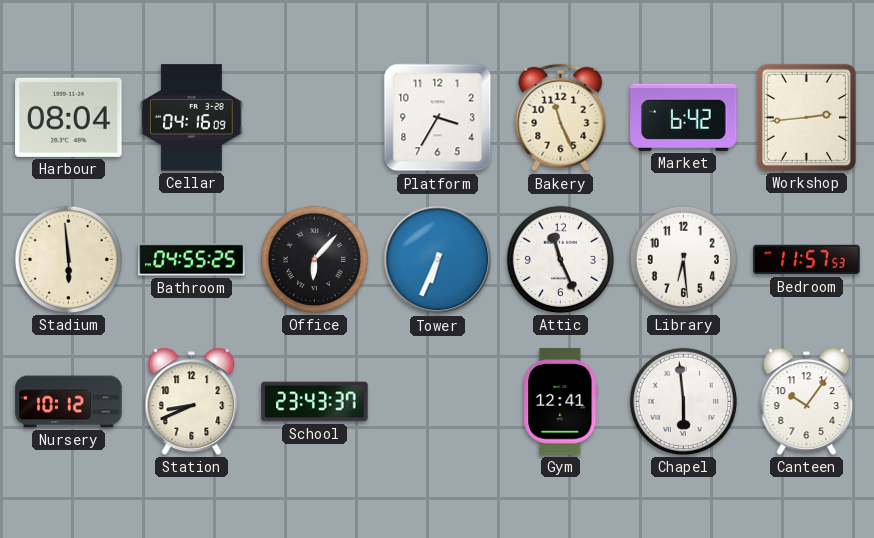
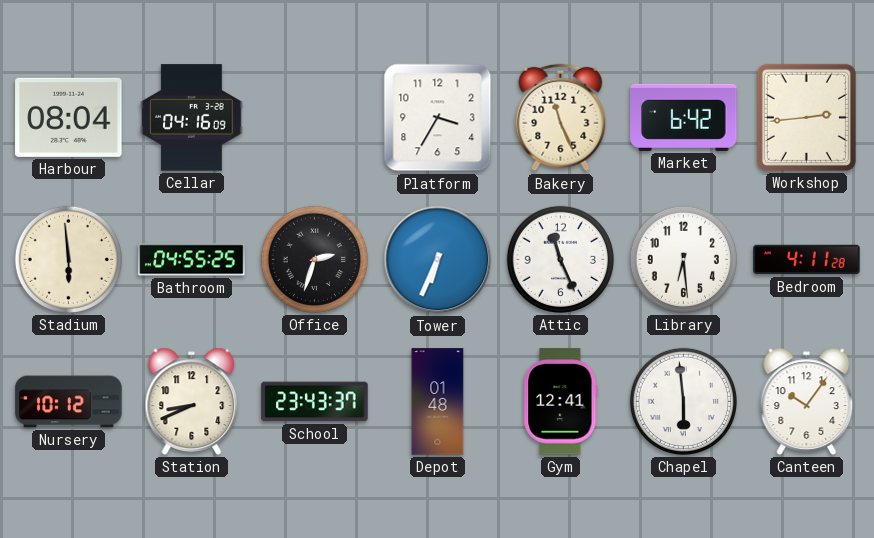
Office: 6:07 -> 2:33 (314, 259)
Bedroom: 11:57 -> 4:11 (807, 260)
Depot: none -> 01:48 (438, 402)
